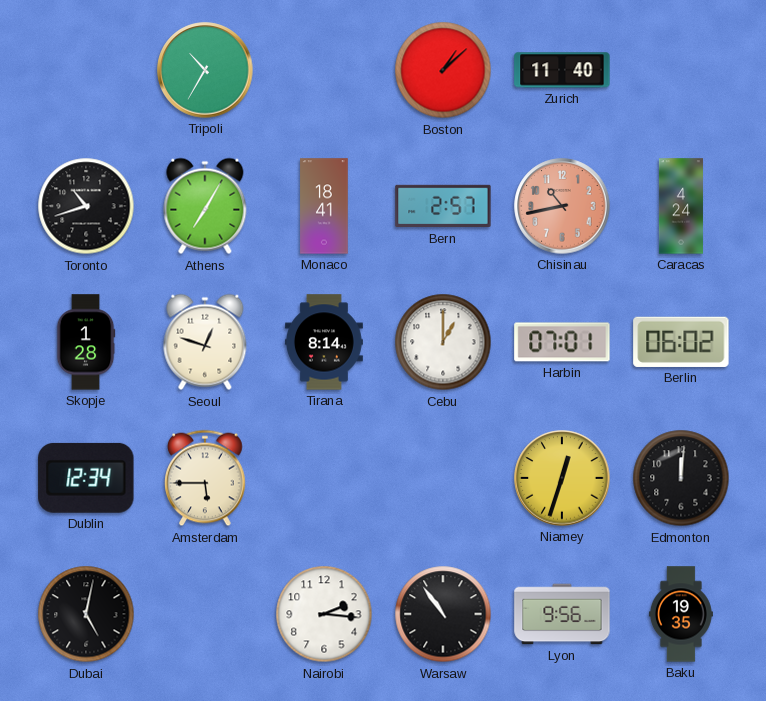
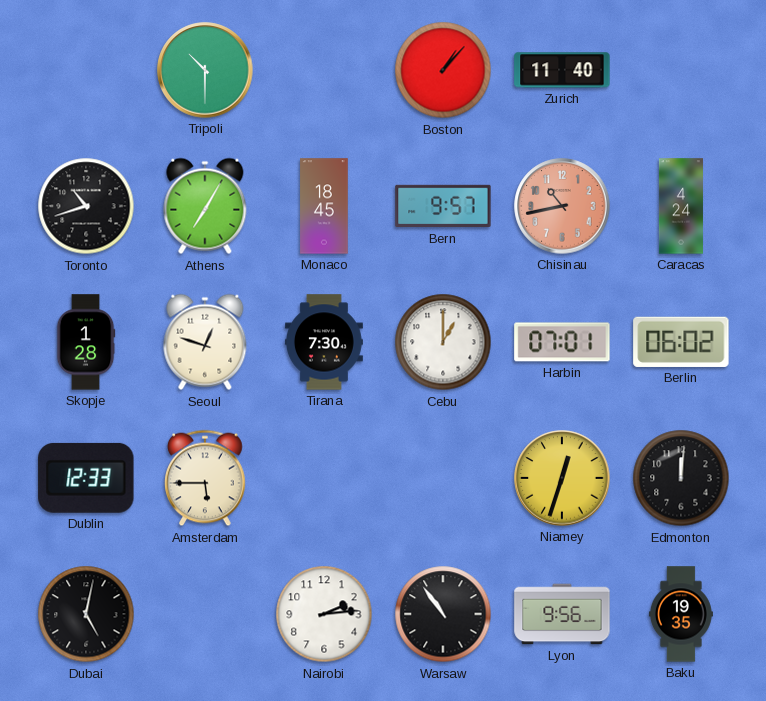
Tripoli: 10:35 -> 10:30 (205, 70)
Boston: 1:08 -> 1:07 (443, 70)
Monaco: 18:41 -> 18:45 (324, 206)
Bern: 2:57 -> 9:57 (443, 206)
Tirana: 8:14 -> 7:30 (324, 342)
Dublin: 12:34 -> 12:33 (86, 478)
Nairobi: 2:16 -> 2:14 (324, 614)
